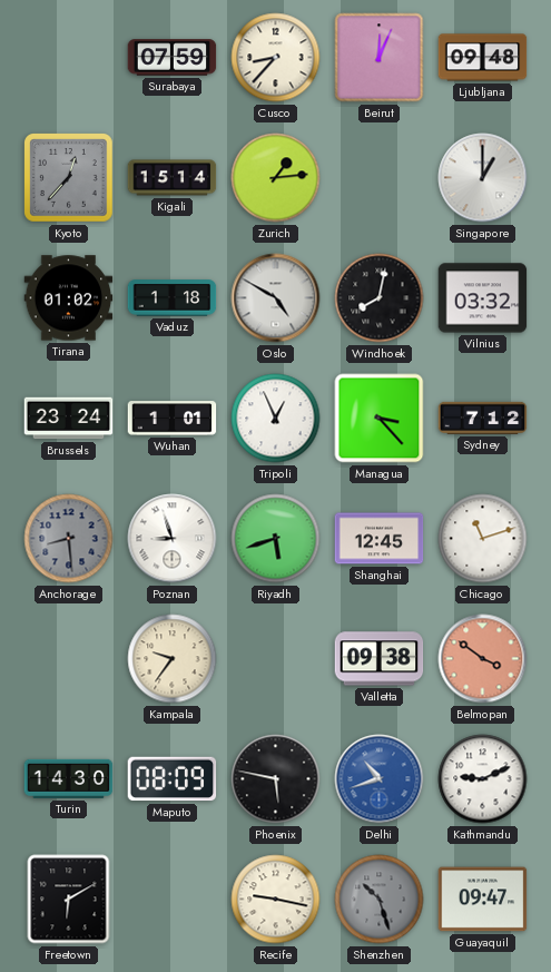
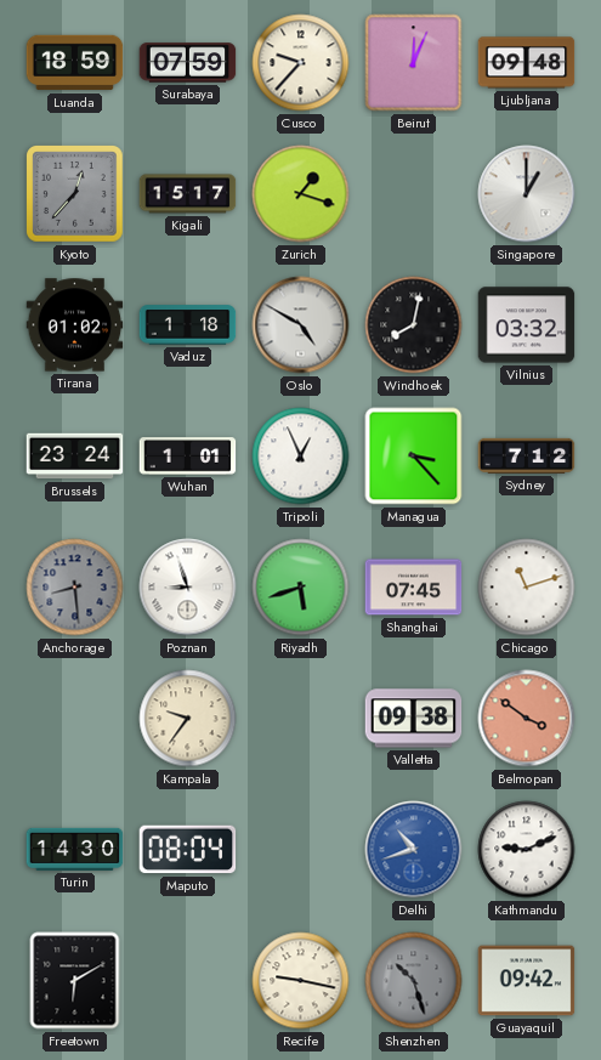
Luanda: none -> 18:59 (75, 63)
Cusco: 8:37 -> 9:37 (301, 63)
Kigali: 15:14 -> 15:17 (188, 194)
Zurich: 1:14 -> 1:18 (301, 194)
Shanghai: 12:45 -> 07:45 (414, 588)
Maputo: 08:09 -> 08:04 (188, 850)
Phoenix: 5:47 -> none (276, 779)
Guayaquil: 09:47 -> 09:42 (527, 981)
